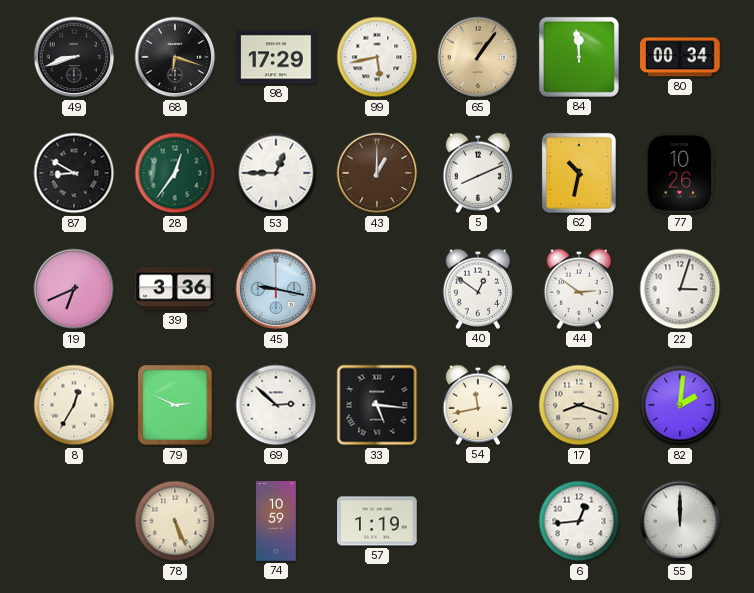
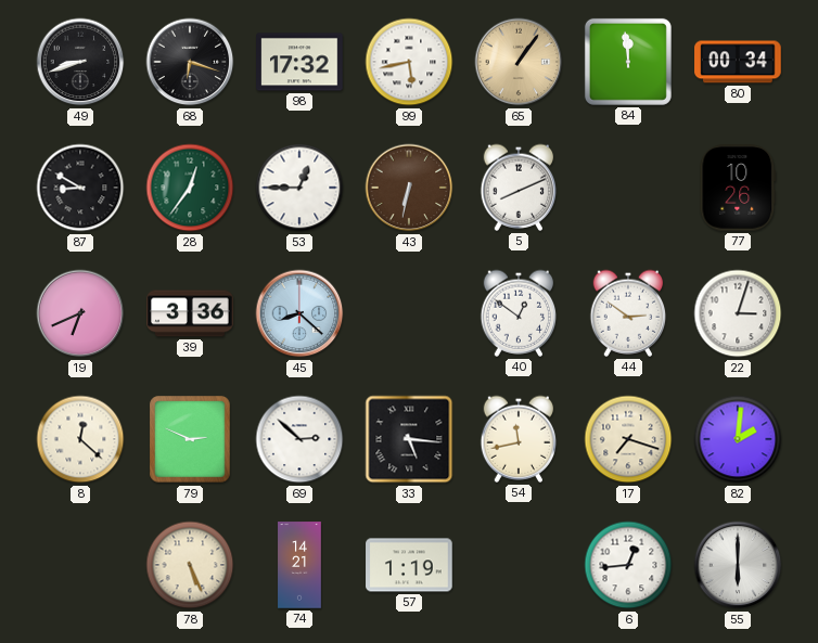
98: 17:29 -> 17:32 (299, 62)
43: 1:00 -> 6:32 (409, 188)
62: 10:32 -> none (579, 173)
45: 9:17 -> 8:22 (299, 313)
8: 12:35 -> 12:22 (80, 439)
17: 8:18 -> 7:18 (628, 439)
74: 10:59 -> 14:21 (299, 565)
55: 12:00 -> 6:00 (738, 565)
